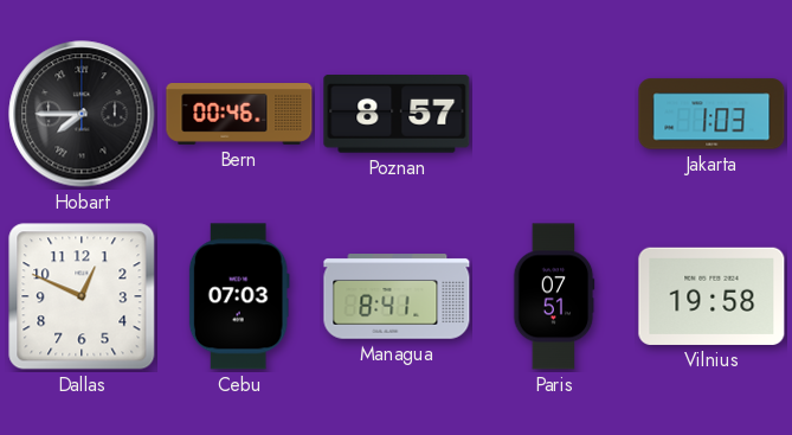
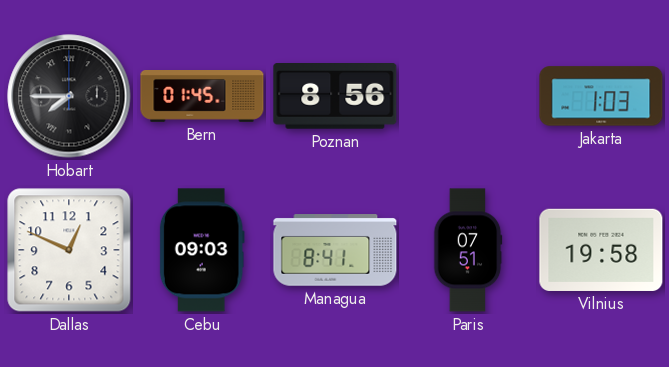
Bern: 00:46 -> 01:45 (202, 97)
Poznan: 8:57 -> 8:56 (335, 97)
Cebu: 07:03 -> 09:03 (202, 250)
